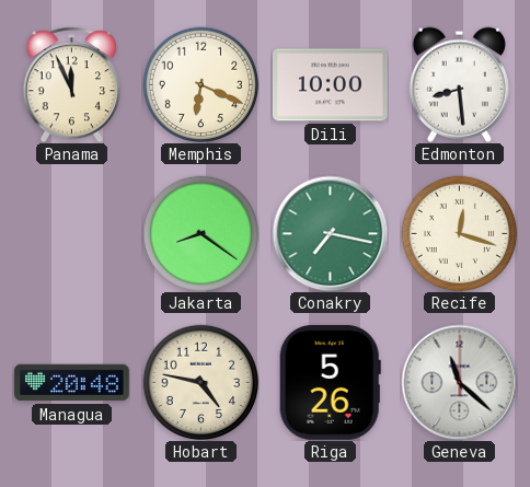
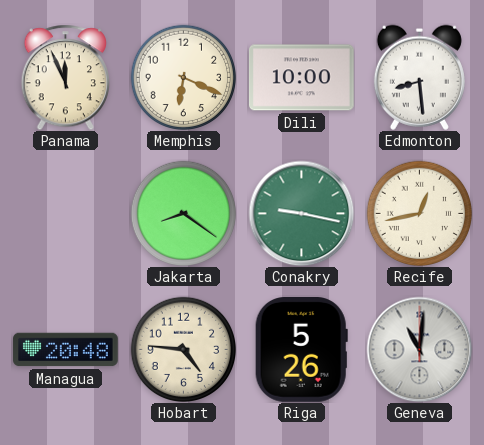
Conakry: 7:17 -> 9:17 (301, 213)
Recife: 12:18 -> 12:43 (419, 213)
Hobart: 4:47 -> 4:46 (183, 349)
Geneva: 11:22 -> 11:01 (419, 349)
